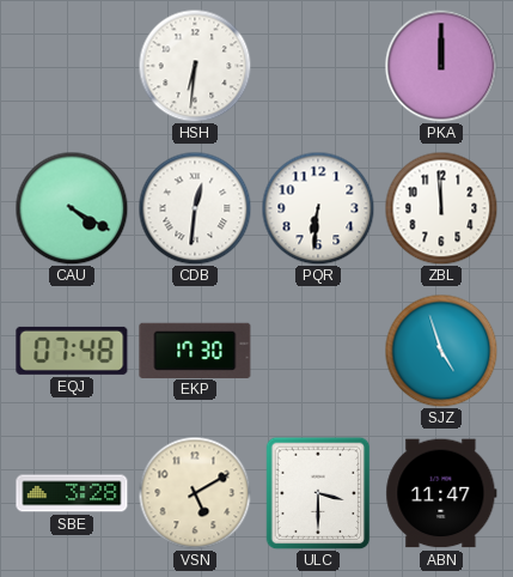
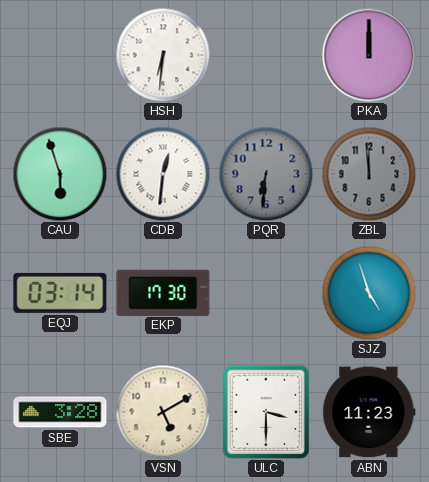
CAU: 4:20 -> 5:57 (60, 174)
PQR dial: white -> grey (266, 174)
ZBL dial: white -> grey (369, 174)
EQJ: 07:48 -> 03:14 (60, 293)
ABN: 11:47 -> 11:23 (369, 412)
